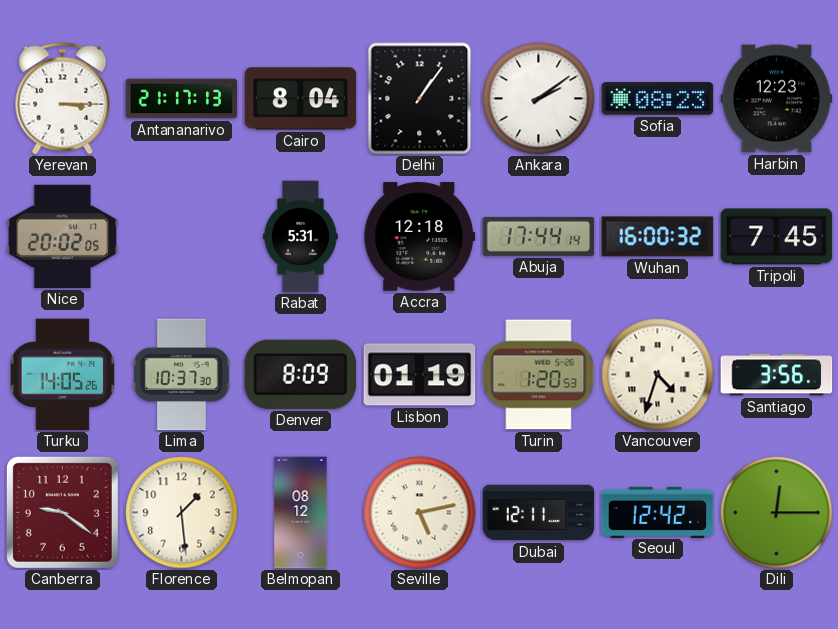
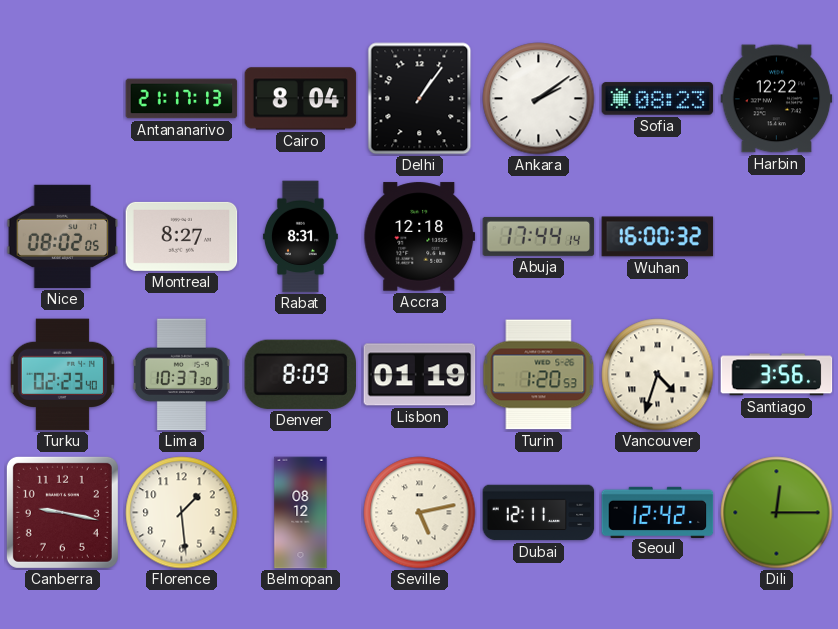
Yerevan: 3:15 -> none (63, 99)
Harbin: 12:23 -> 12:22 (777, 99)
Nice: 20:02 -> 08:02 (63, 236)
Montreal: none -> 8:27 (182, 236)
Rabat: 5:31 -> 8:31 (300, 237)
Tripoli: 7:45 -> none (777, 237)
Turku: 14:05 -> 02:23 (62, 375)
Canberra: 9:21 -> 9:17 (62, 512)
